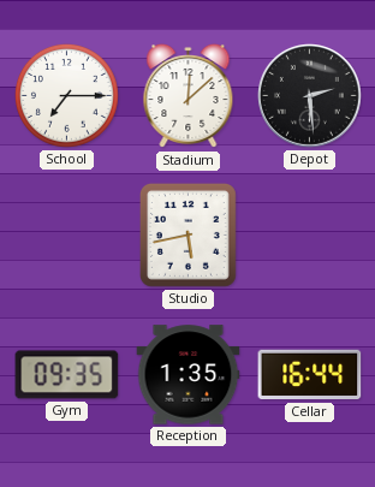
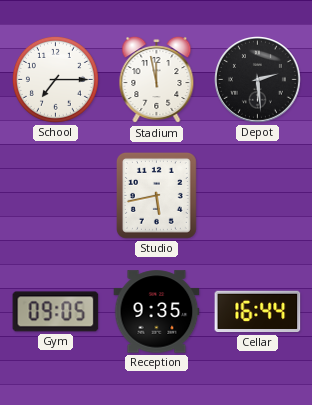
Stadium: 12:08 -> 11:58 (157, 80)
Gym: 09:35 -> 09:05 (56, 312)
Reception: 1:35 -> 9:35 (157, 312)
